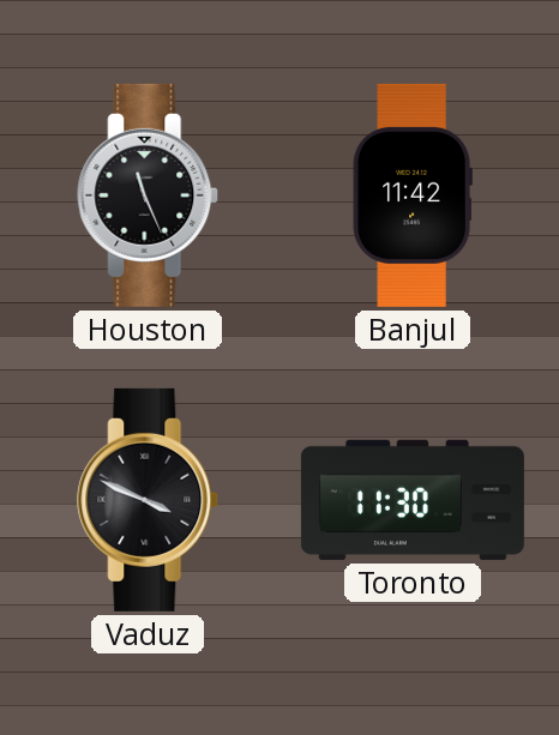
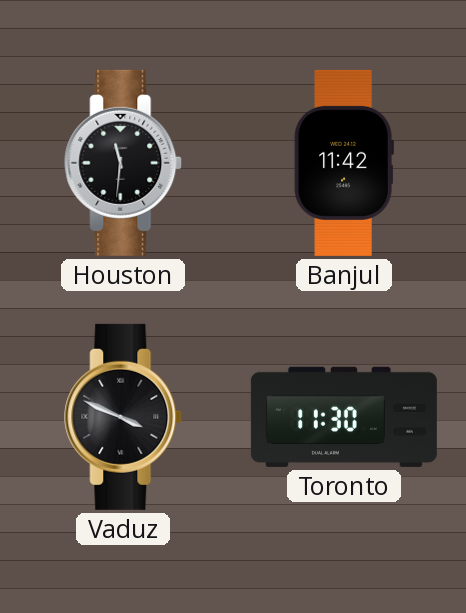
Houston: 11:26 -> 11:31 (124, 163)
